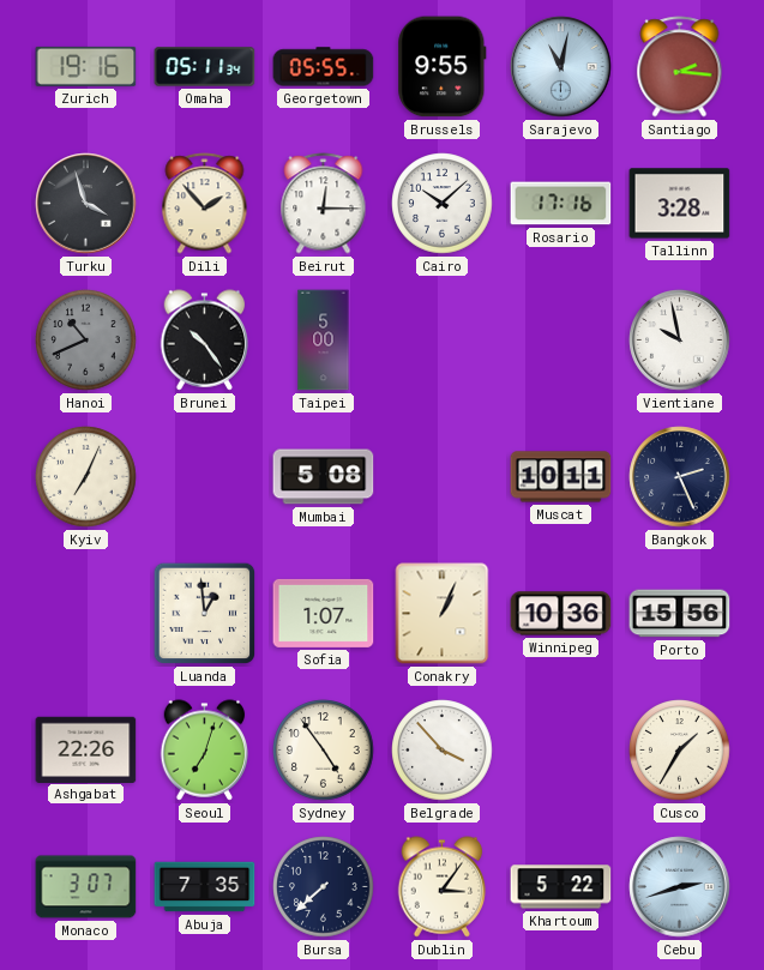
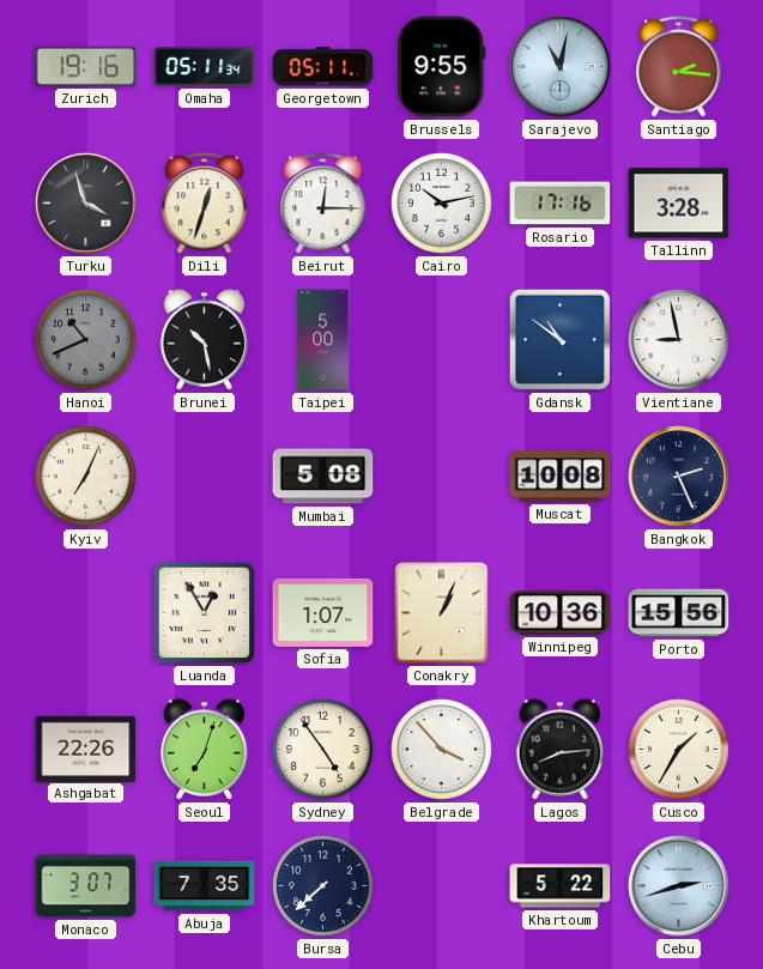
Georgetown: 05:55 -> 05:11 (323, 67)
Dili: 1:53 -> 12:33 (205, 204)
Cairo: 10:08 -> 10:13 (442, 204)
Brunei: 10:24 -> 10:28 (205, 340)
Gdansk: none -> 10:51 (559, 339)
Vientiane: 9:58 -> 8:58 (679, 340)
Muscat: 10:11 -> 10:08 (561, 477)
Luanda: 12:59 -> 12:55 (205, 613)
Lagos: none -> 8:14 (561, 750)
Dublin: 3:06 -> none (443, 887)
